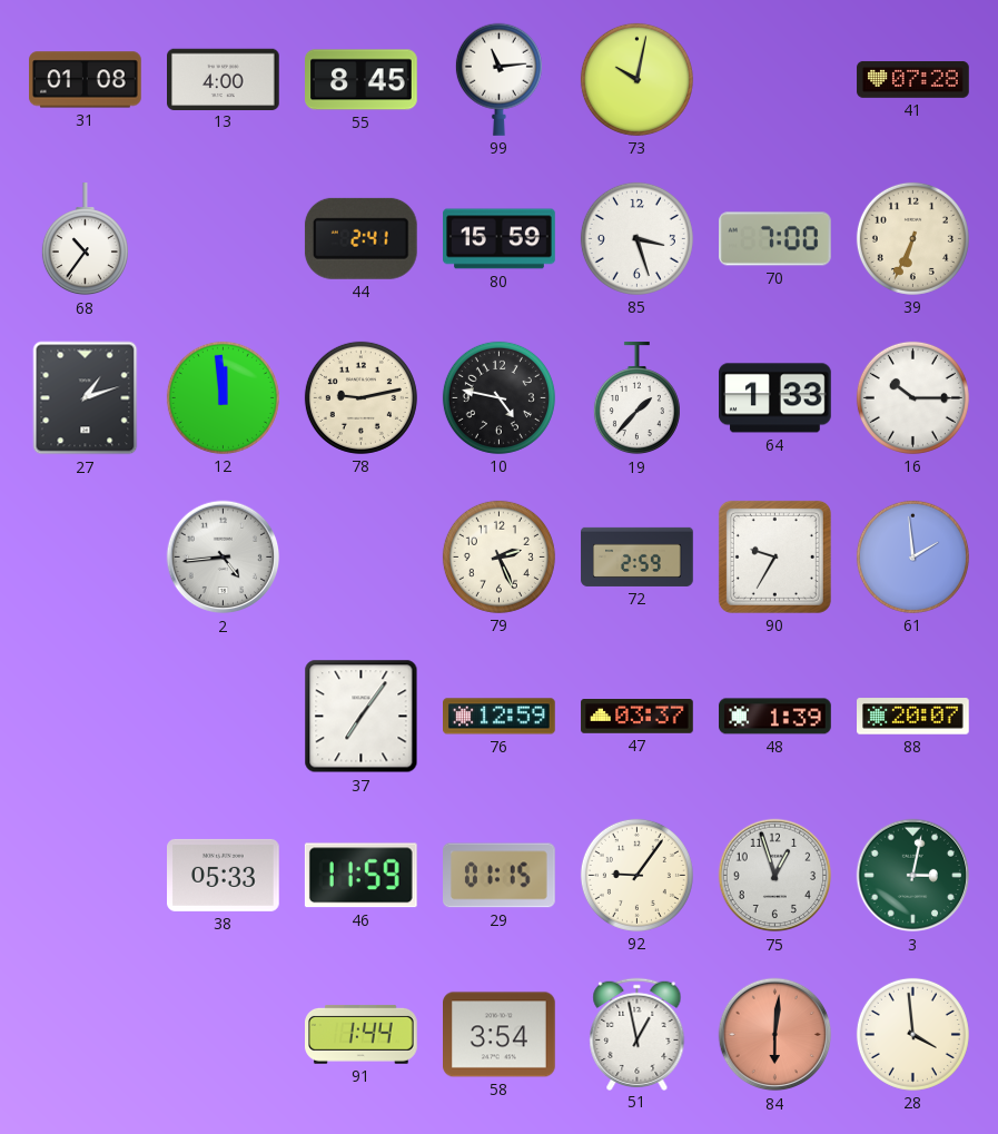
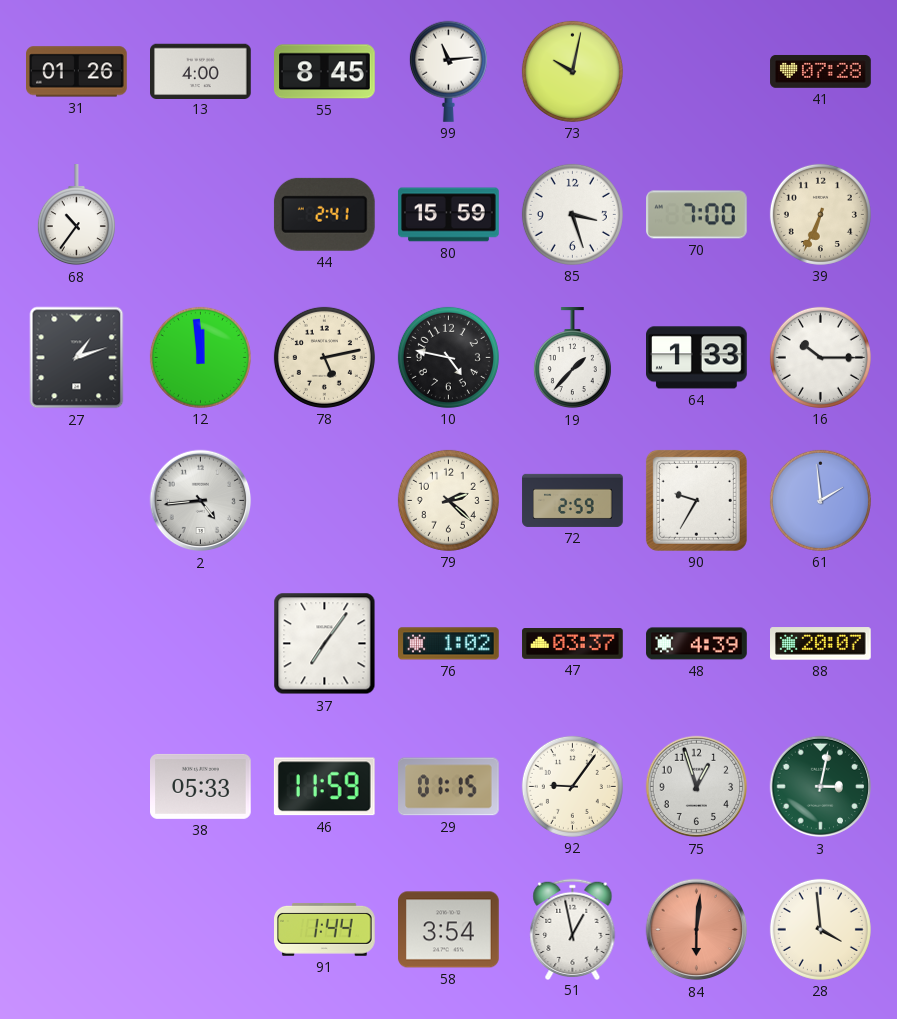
31: 01:08 -> 01:26 (77, 72)
78: 9:13 -> 5:13 (324, 357)
79: 2:26 -> 2:22 (448, 500)
76: 12:59 -> 1:02 (449, 644)
48: 1:39 -> 4:39 (697, 644)
